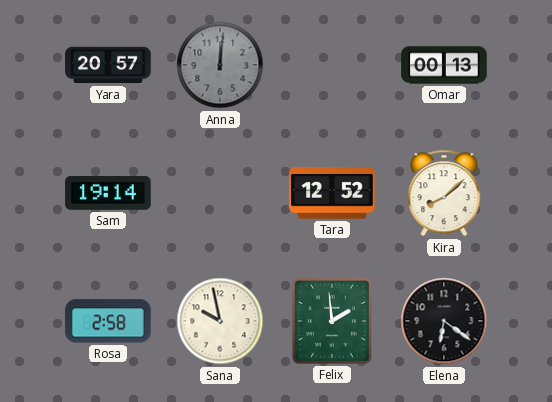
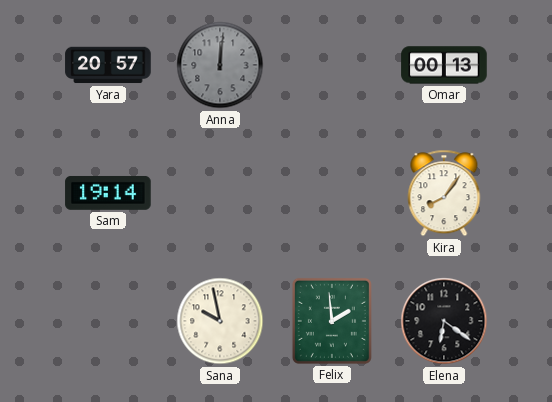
Tara: 12:52 -> none (332, 193)
Kira: 8:08 -> 8:06 (444, 193)
Rosa: 2:58 -> none (108, 321)
